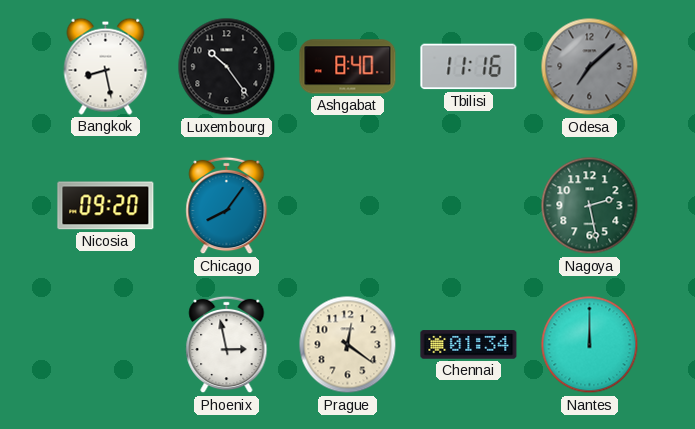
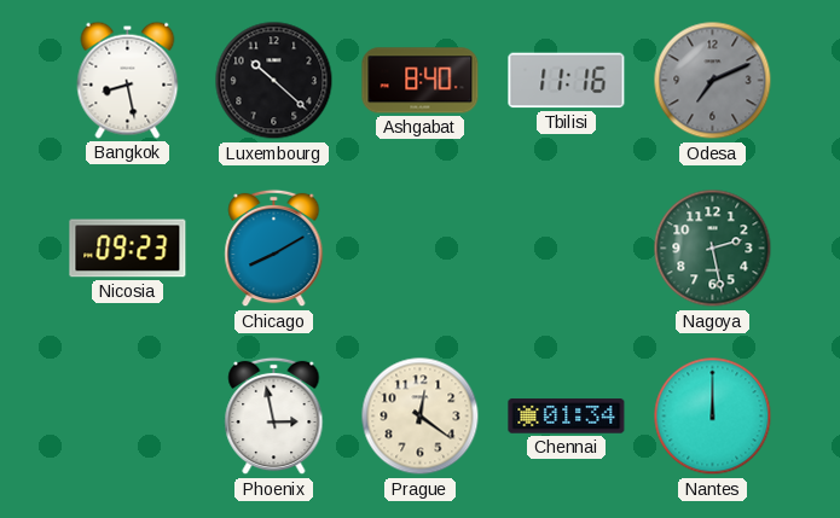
Luxembourg: 10:24 -> 10:22 (274, 81)
Odesa: 7:08 -> 7:11 (713, 81)
Nicosia: 09:20 -> 09:23 (128, 249)
Chicago: 8:06 -> 8:10 (274, 249)
